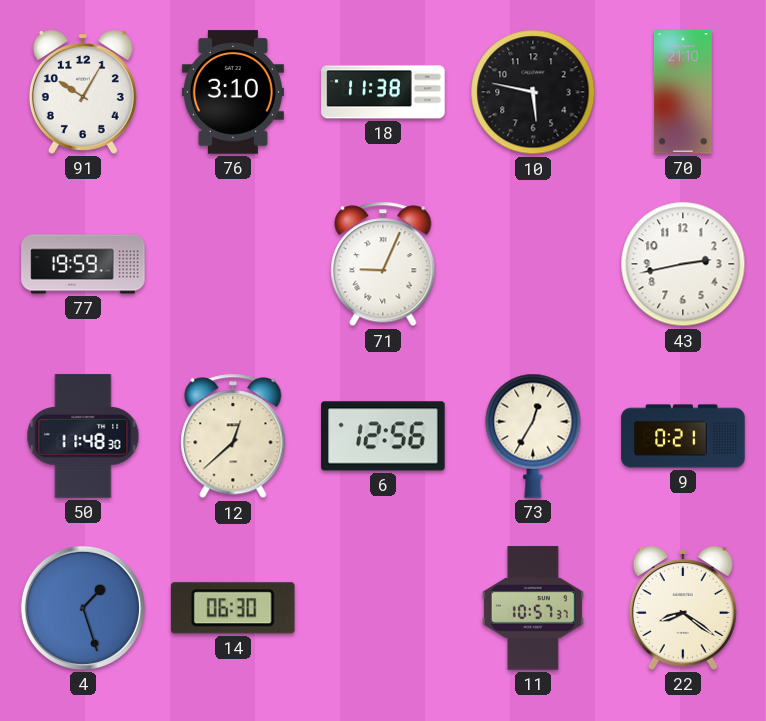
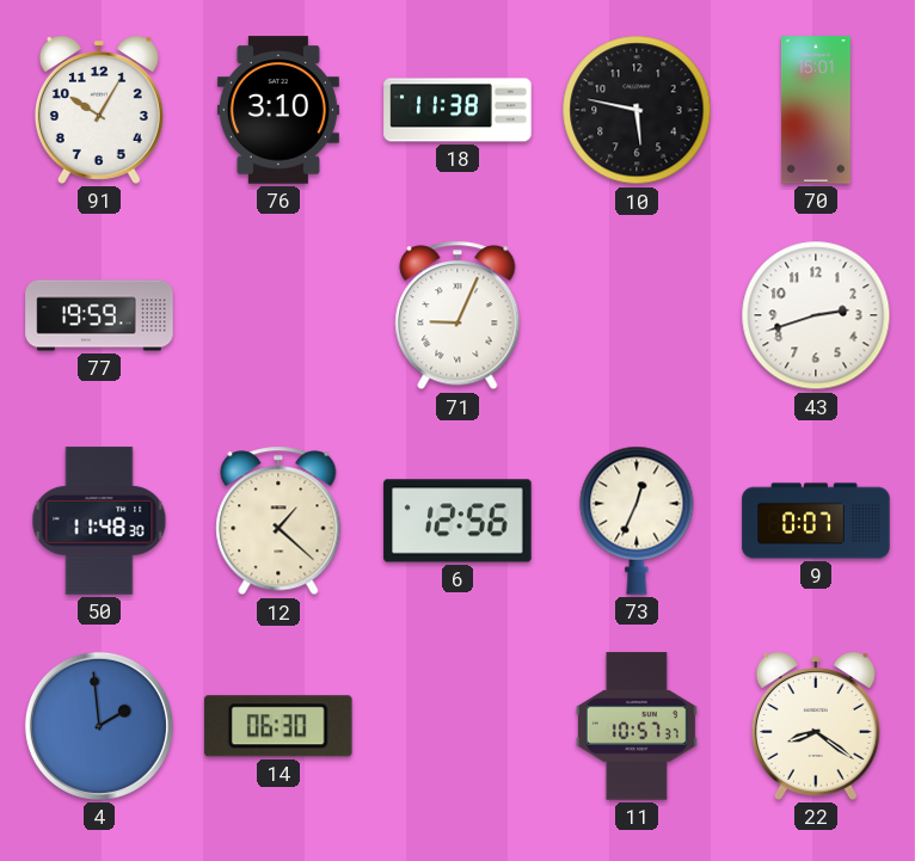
70: 21:10 -> 15:01 (816, 110)
43: 2:43 -> 2:42 (816, 315)
12: 12:38 -> 1:22 (278, 521)
73: 12:35 -> 12:34 (637, 521)
9: 0:21 -> 0:07 (816, 521)
4: 1:27 -> 1:59 (99, 726)
